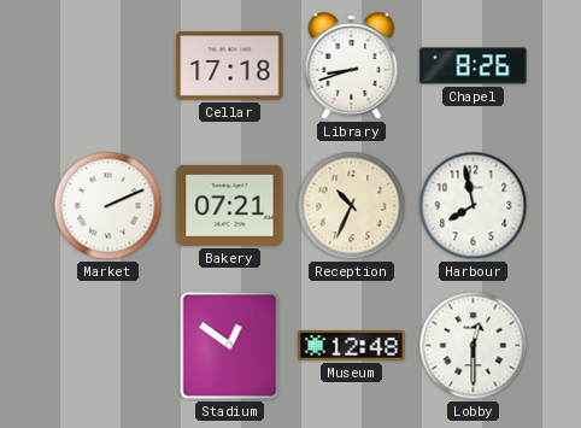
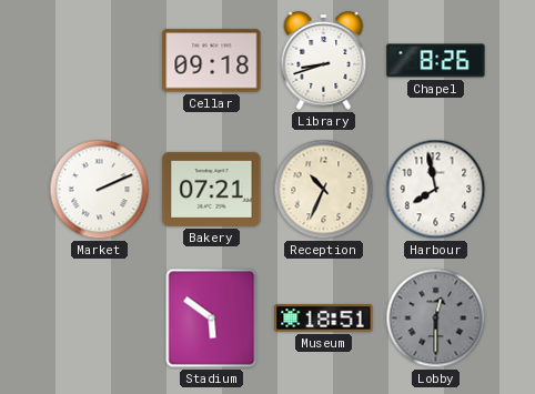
Cellar: 17:18 -> 09:18 (212, 61)
Stadium: 12:51 -> 5:51 (212, 319)
Museum: 12:48 -> 18:51 (324, 319)
Lobby dial: white -> grey (436, 319)
